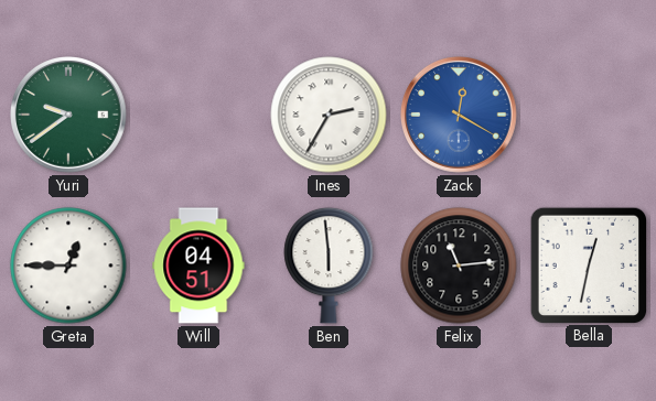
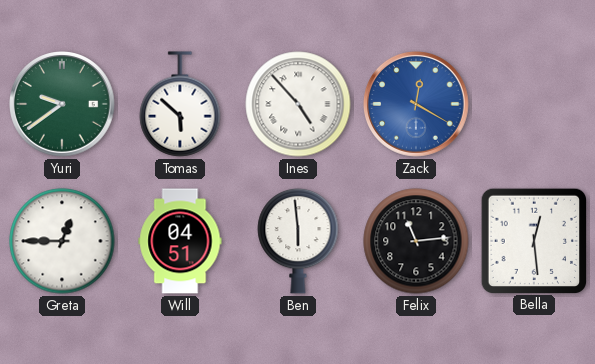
Tomas: none -> 5:52 (180, 104)
Ines: 2:35 -> 4:53 (298, 104)
Bella: 12:32 -> 12:29 (533, 240)
